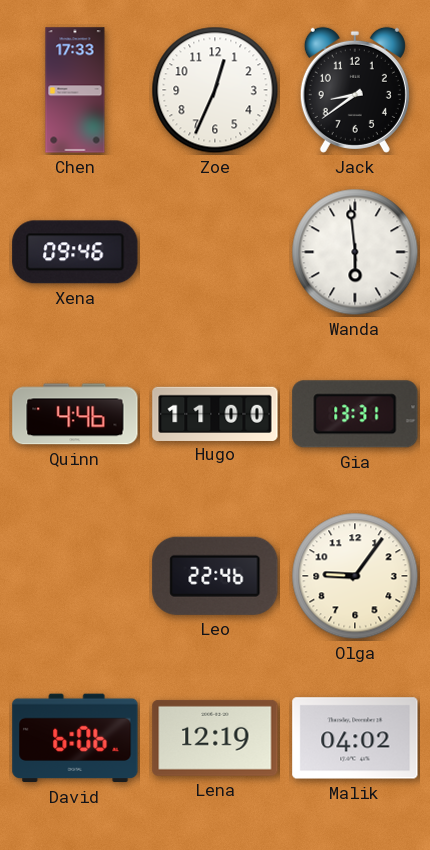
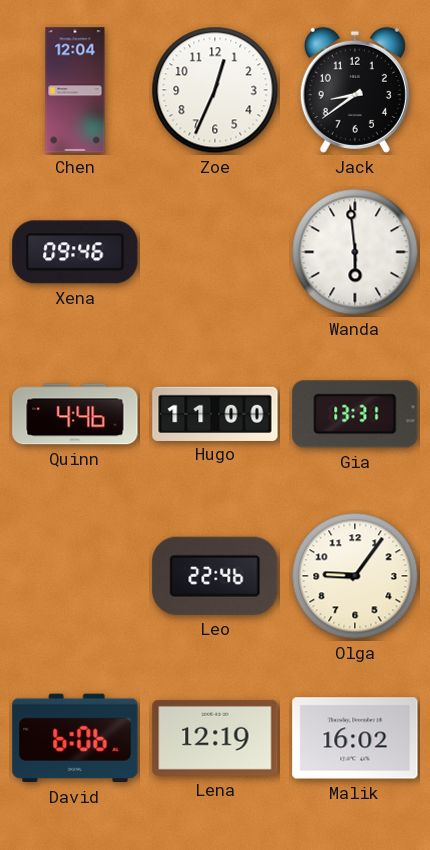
Chen: 17:33 -> 12:04 (75, 90)
Malik: 04:02 -> 16:02 (355, 738)
